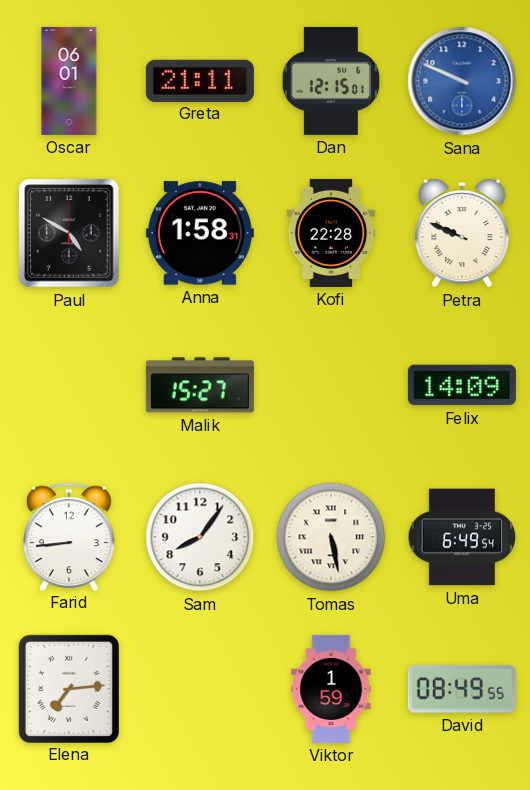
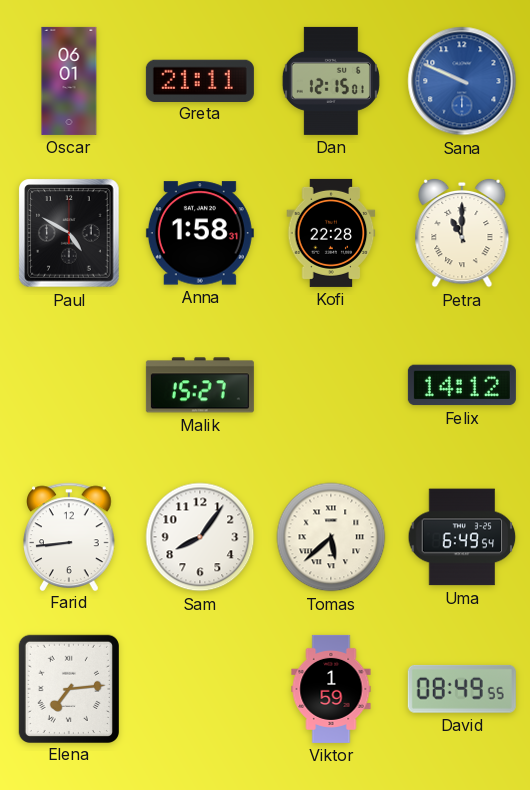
Petra: 9:49 -> 11:00 (462, 233)
Felix: 14:09 -> 14:12 (462, 385)
Tomas: 5:28 -> 5:38 (331, 537)
